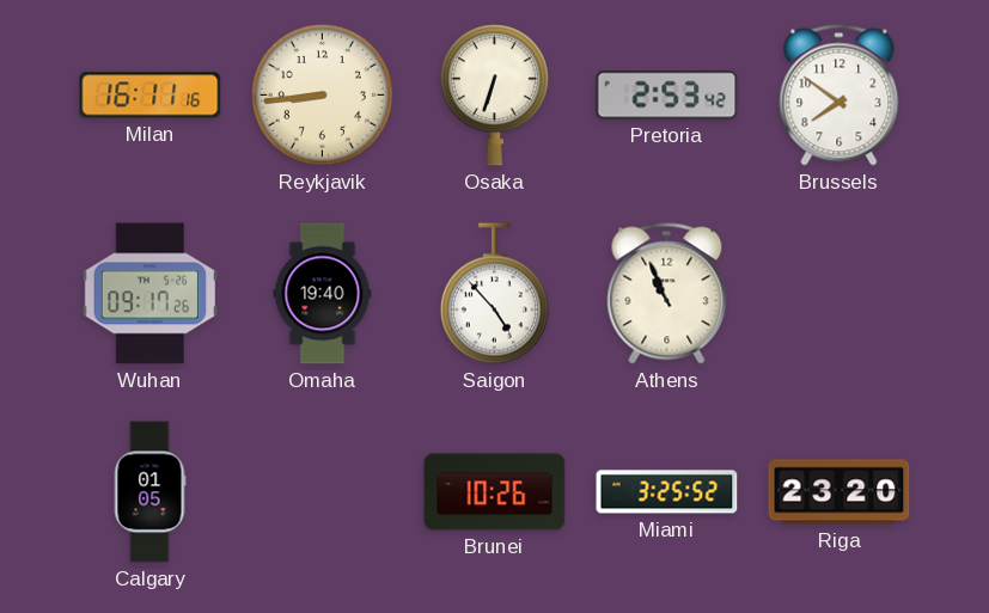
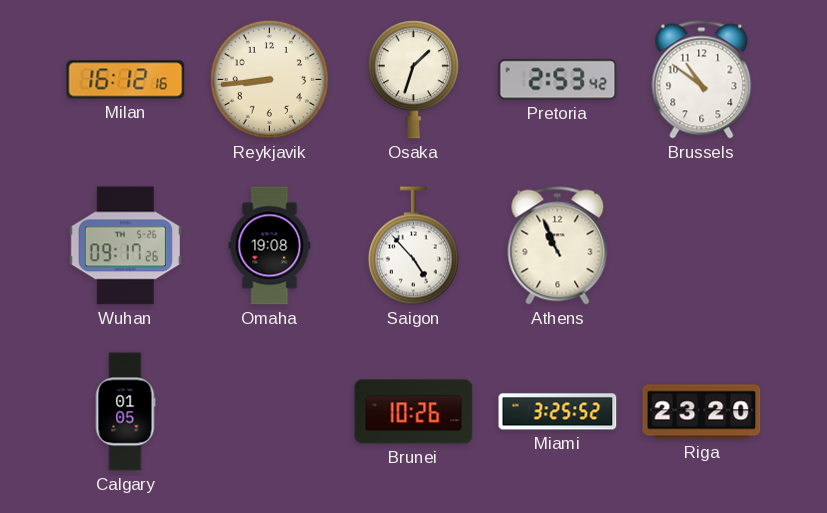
Milan: 16:11 -> 16:12 (126, 80)
Osaka: 6:33 -> 1:33 (413, 80)
Brussels: 7:51 -> 10:51 (702, 80)
Omaha: 19:40 -> 19:08 (270, 246)
